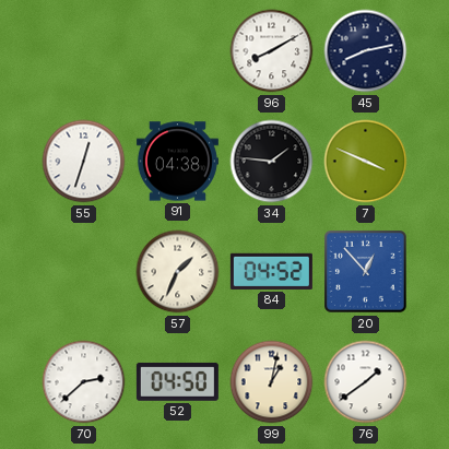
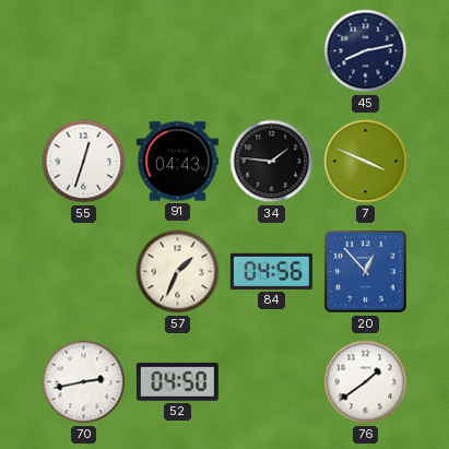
96: 8:10 -> none (272, 51)
91: 04:38 -> 04:43 (177, 162)
84: 04:52 -> 04:56 (271, 271)
70: 2:38 -> 2:43 (84, 382)
99: 1:02 -> none (272, 382)
